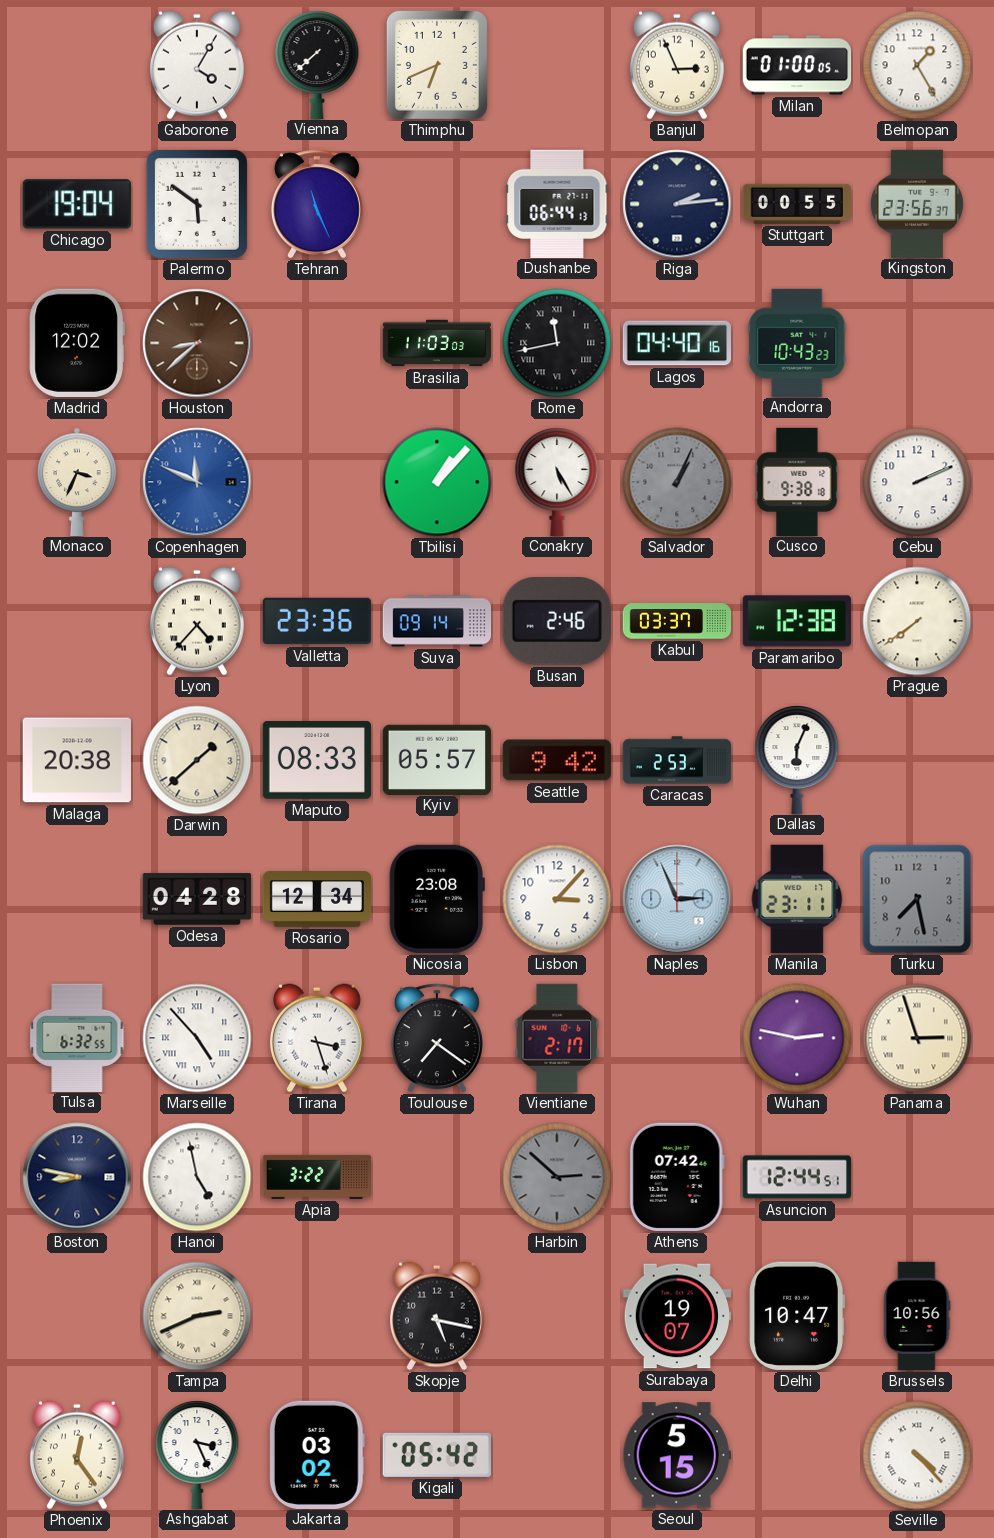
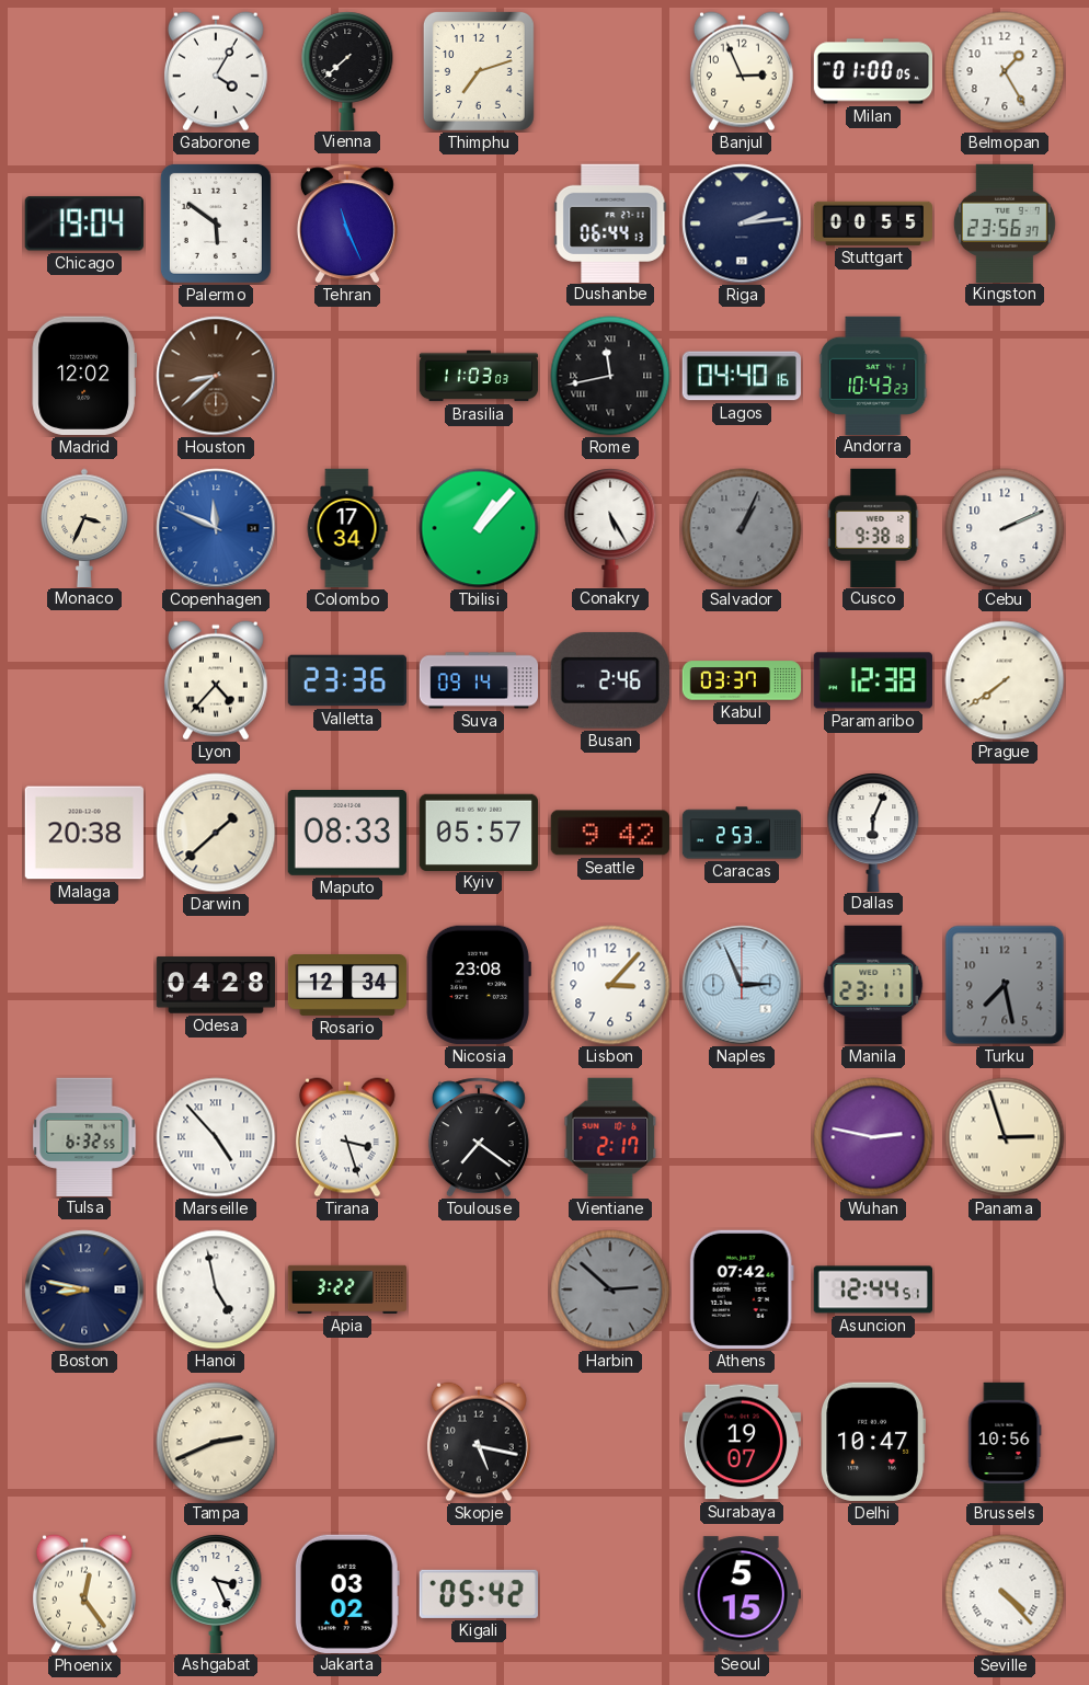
Thimphu: 6:41 -> 7:12 (479, 71)
Colombo: none -> 17:34 (347, 528)
